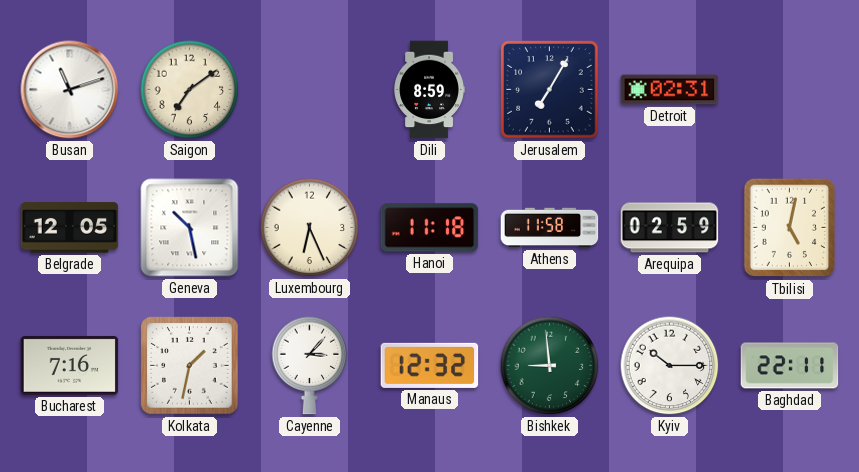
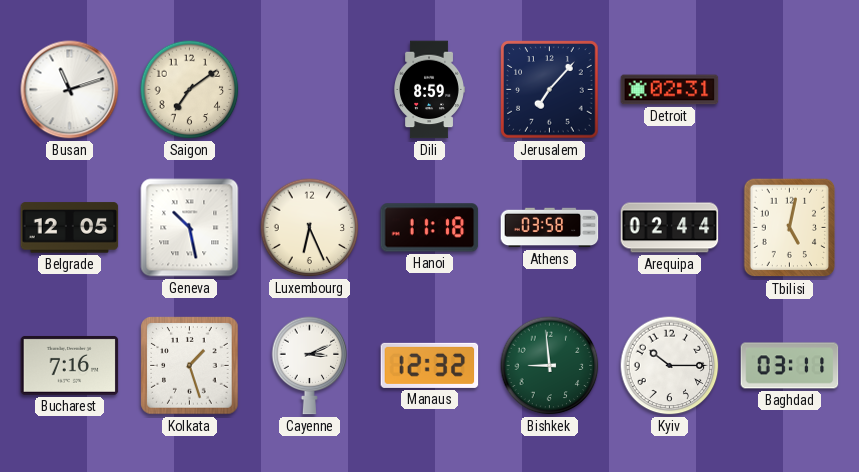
Jerusalem: 7:05 -> 7:07 (550, 90)
Athens: 11:58 -> 03:58 (550, 228)
Arequipa: 02:59 -> 02:44 (670, 228)
Kolkata: 1:32 -> 1:27 (190, 366)
Cayenne: 3:07 -> 3:11 (310, 366)
Baghdad: 22:11 -> 03:11 (790, 366)
